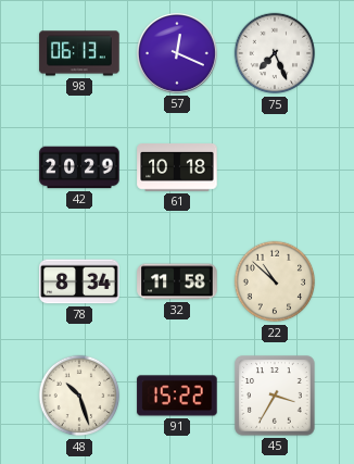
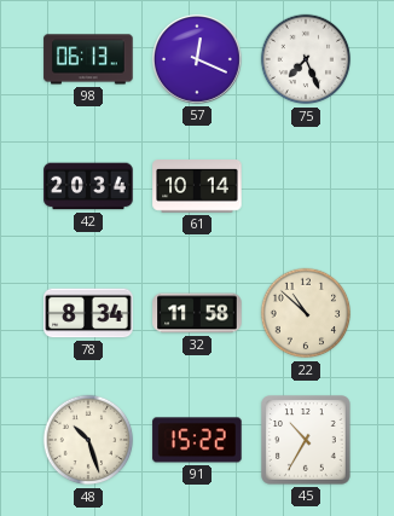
42: 20:29 -> 20:34 (88, 186)
61: 10:18 -> 10:14 (197, 186)
45: 3:35 -> 10:35 (306, 440)
